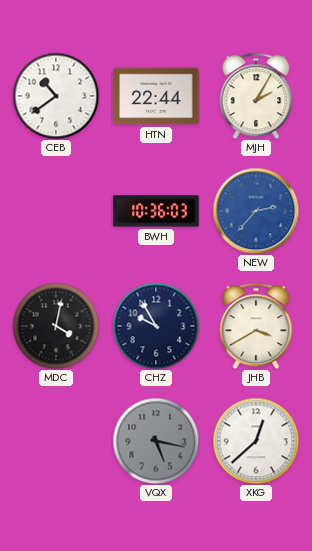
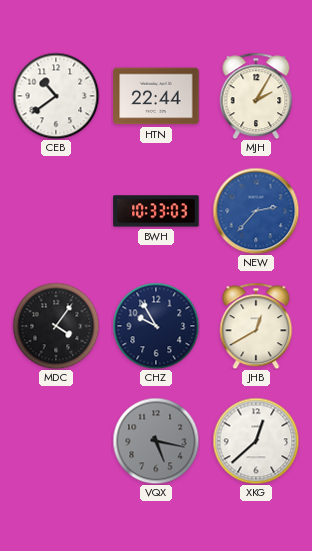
BWH: 10:36 -> 10:33 (156, 211)
MDC: 4:02 -> 4:06 (56, 326)
JHB: 3:40 -> 12:40 (256, 326)
